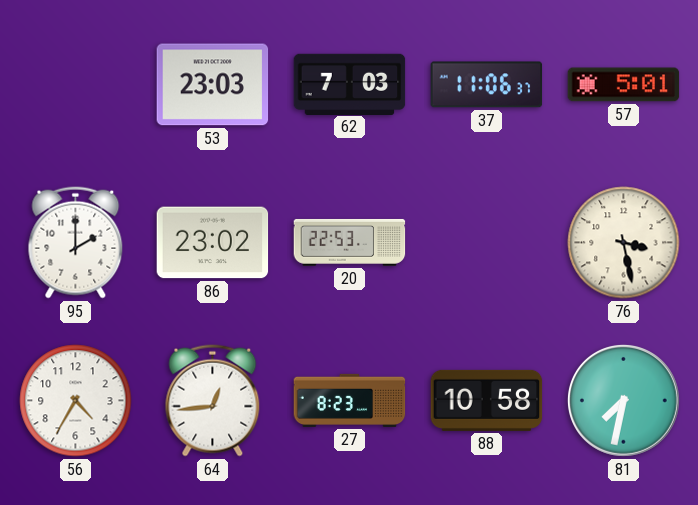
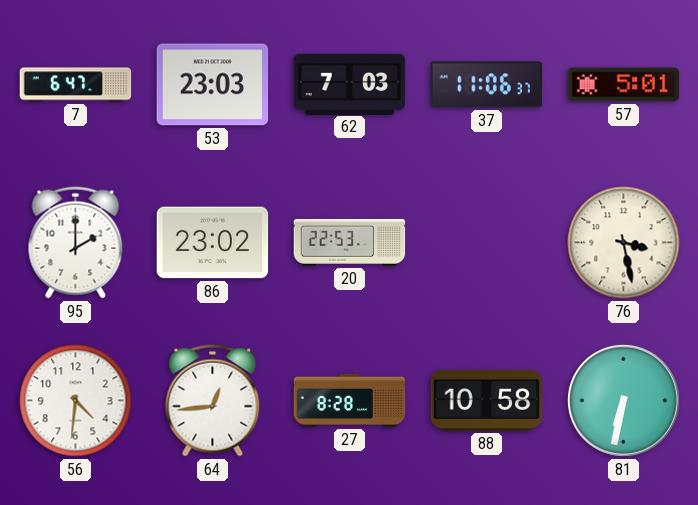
7: none -> 6:47 (76, 85)
56: 4:35 -> 4:31 (76, 401)
27: 8:23 -> 8:28 (350, 400)
81: 7:32 -> 6:32 (623, 400)
